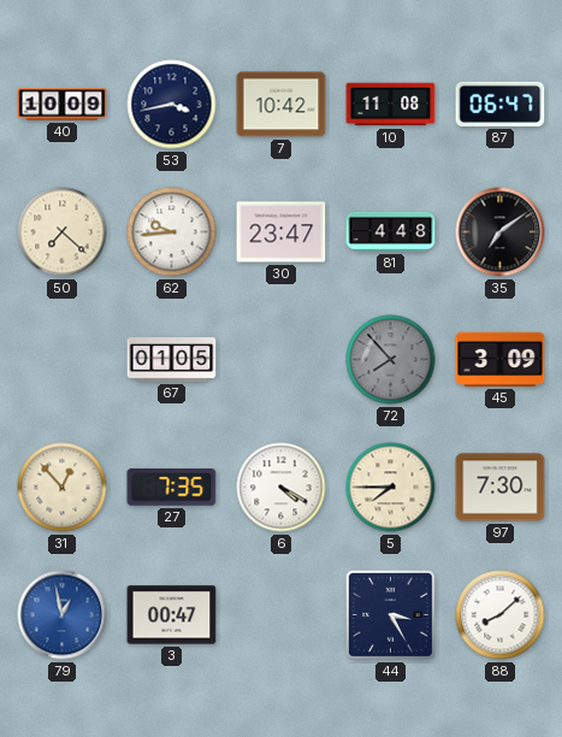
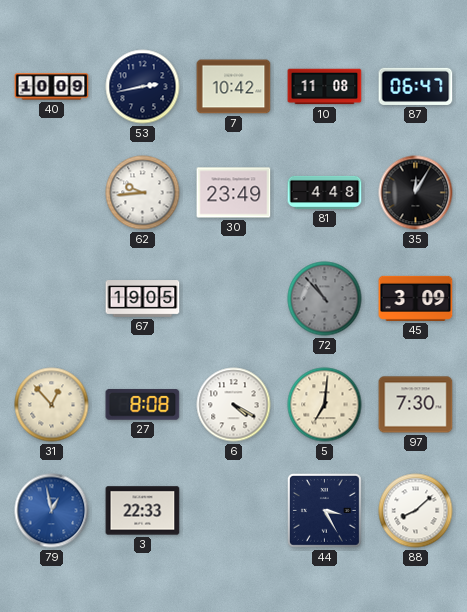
53: 3:43 -> 2:43 (143, 87)
50: 7:22 -> none (63, 232)
30: 23:47 -> 23:49 (234, 193)
35: 7:09 -> 12:05 (416, 193)
67: 01:05 -> 19:05 (143, 299)
72: 7:53 -> 10:53 (325, 299)
27: 7:35 -> 8:08 (143, 405)
5: 7:45 -> 7:01 (325, 405)
3: 00:47 -> 22:33 (143, 511)
